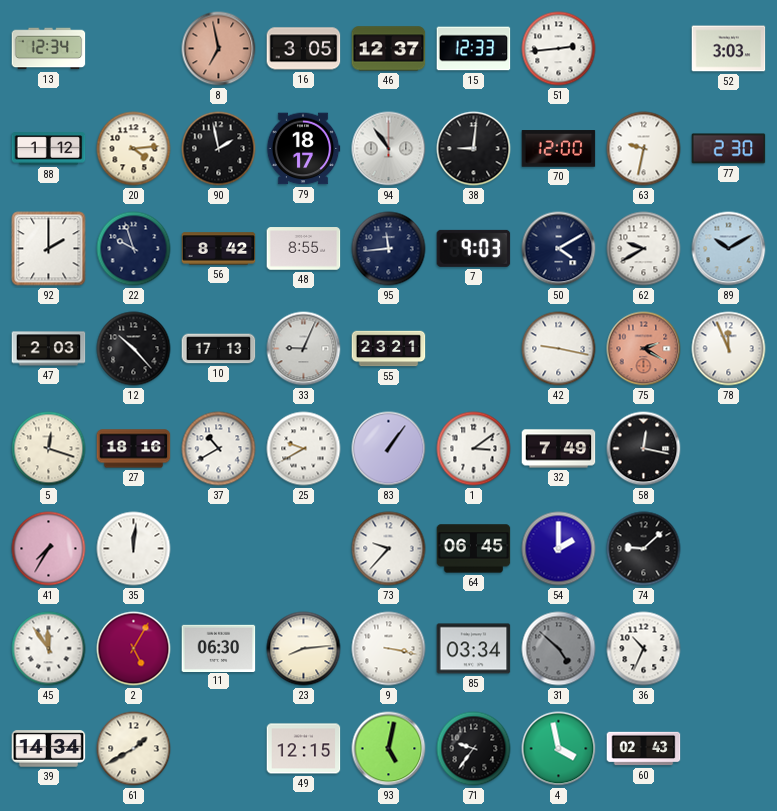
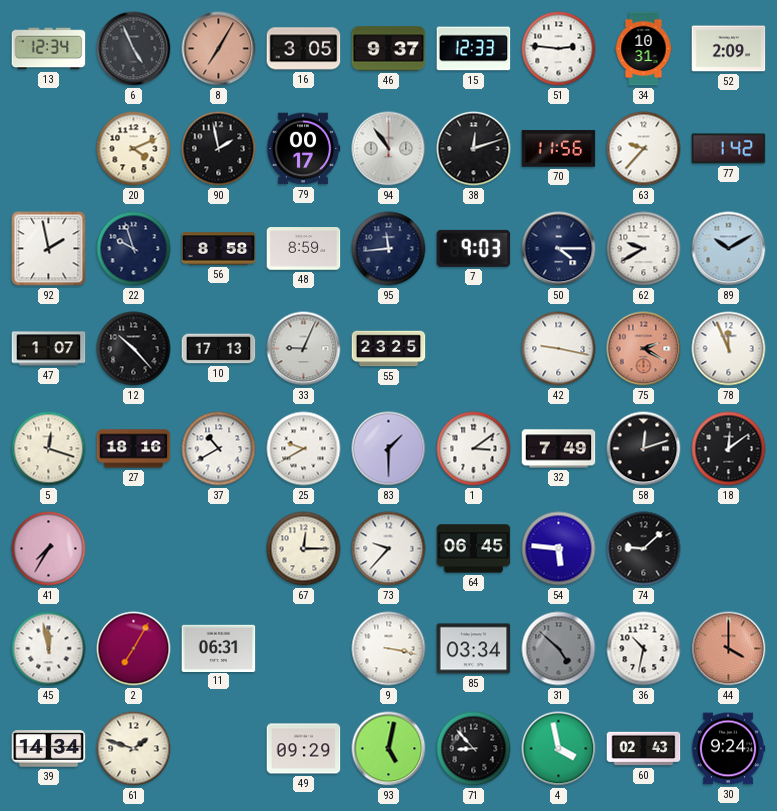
6: none -> 4:56 (134, 49)
8: 6:58 -> 7:05 (219, 49)
46: 12:37 -> 9:37 (389, 49)
51: 2:44 -> 2:46 (559, 49)
34: none -> 10:31 (644, 49)
52: 3:03 -> 2:09 (729, 49)
88: 1:12 -> none (49, 149)
20: 4:14 -> 4:11 (134, 149)
79: 18:17 -> 00:17 (303, 149)
38: 9:01 -> 12:12 (474, 149)
70: 12:00 -> 11:56 (559, 149)
63: 9:32 -> 9:37 (644, 149)
77: 2:30 -> 1:42 (729, 149)
92: 2:00 -> 1:58 (49, 249)
56: 8:42 -> 8:58 (219, 249)
48: 8:55 -> 8:59 (304, 249)
50: 4:10 -> 4:15 (559, 249)
47: 2:03 -> 1:07 (49, 349)
55: 23:21 -> 23:25 (389, 349)
83: 1:06 -> 1:30 (389, 449)
58: 12:17 -> 12:12 (644, 449)
18: none -> 12:09 (729, 449)
35: 12:01 -> none (134, 549)
67: none -> 12:15 (304, 549)
54: 2:00 -> 5:46 (559, 549)
45: 11:54 -> 11:58 (49, 649)
2: 5:05 -> 7:05 (134, 649)
11: 06:30 -> 06:31 (219, 648)
23: 8:14 -> none (304, 649)
36: 10:34 -> 10:32 (644, 649)
44: none -> 4:00 (729, 649)
61: 1:40 -> 1:48 (134, 749)
49: 12:15 -> 09:29 (304, 749)
71: 9:36 -> 8:53 (474, 749)
30: none -> 9:24 (728, 749)
